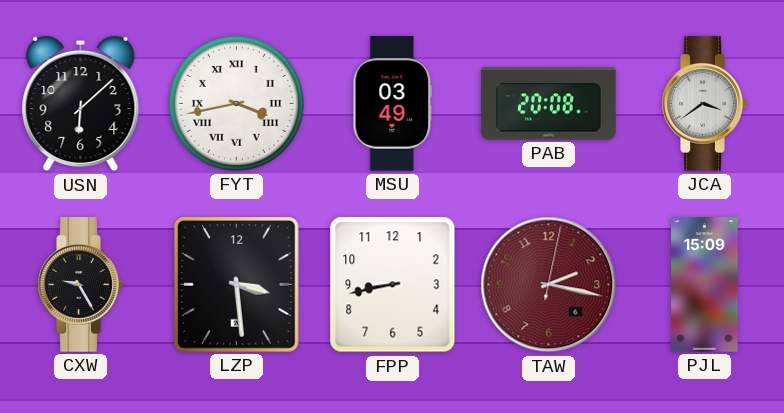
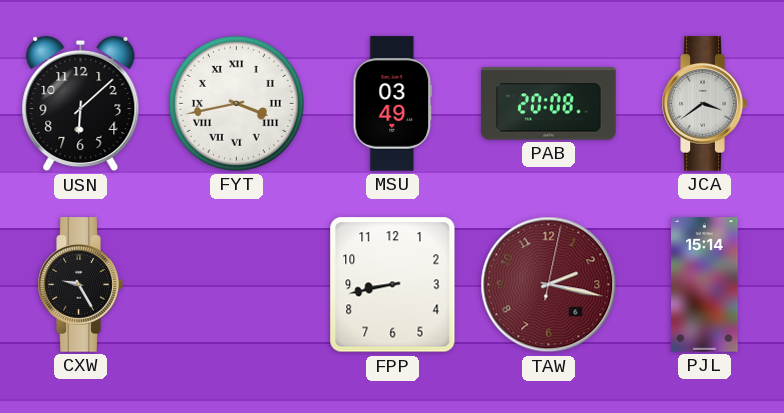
LZP: 3:29 -> none (237, 285)
PJL: 15:09 -> 15:14 (705, 285)
